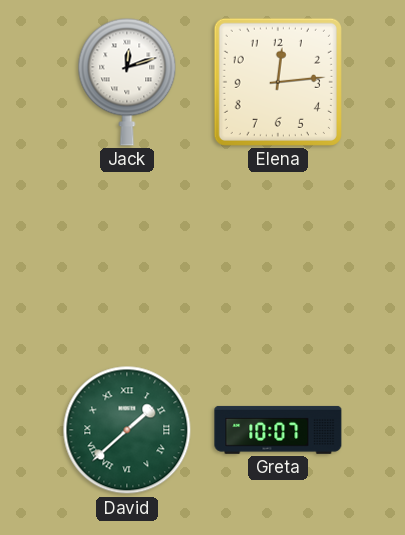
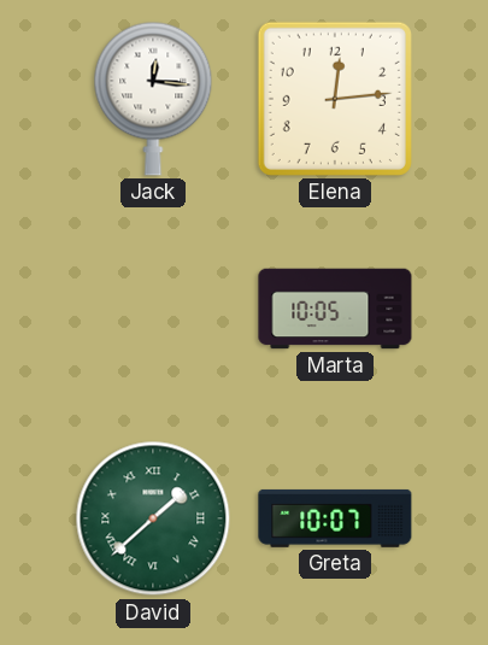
Jack: 12:12 -> 12:16 (153, 99)
Marta: none -> 10:05 (335, 309)
